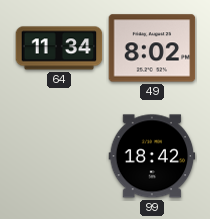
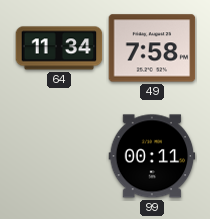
49: 8:02 -> 7:58 (152, 48)
99: 18:42 -> 00:11 (152, 156)
